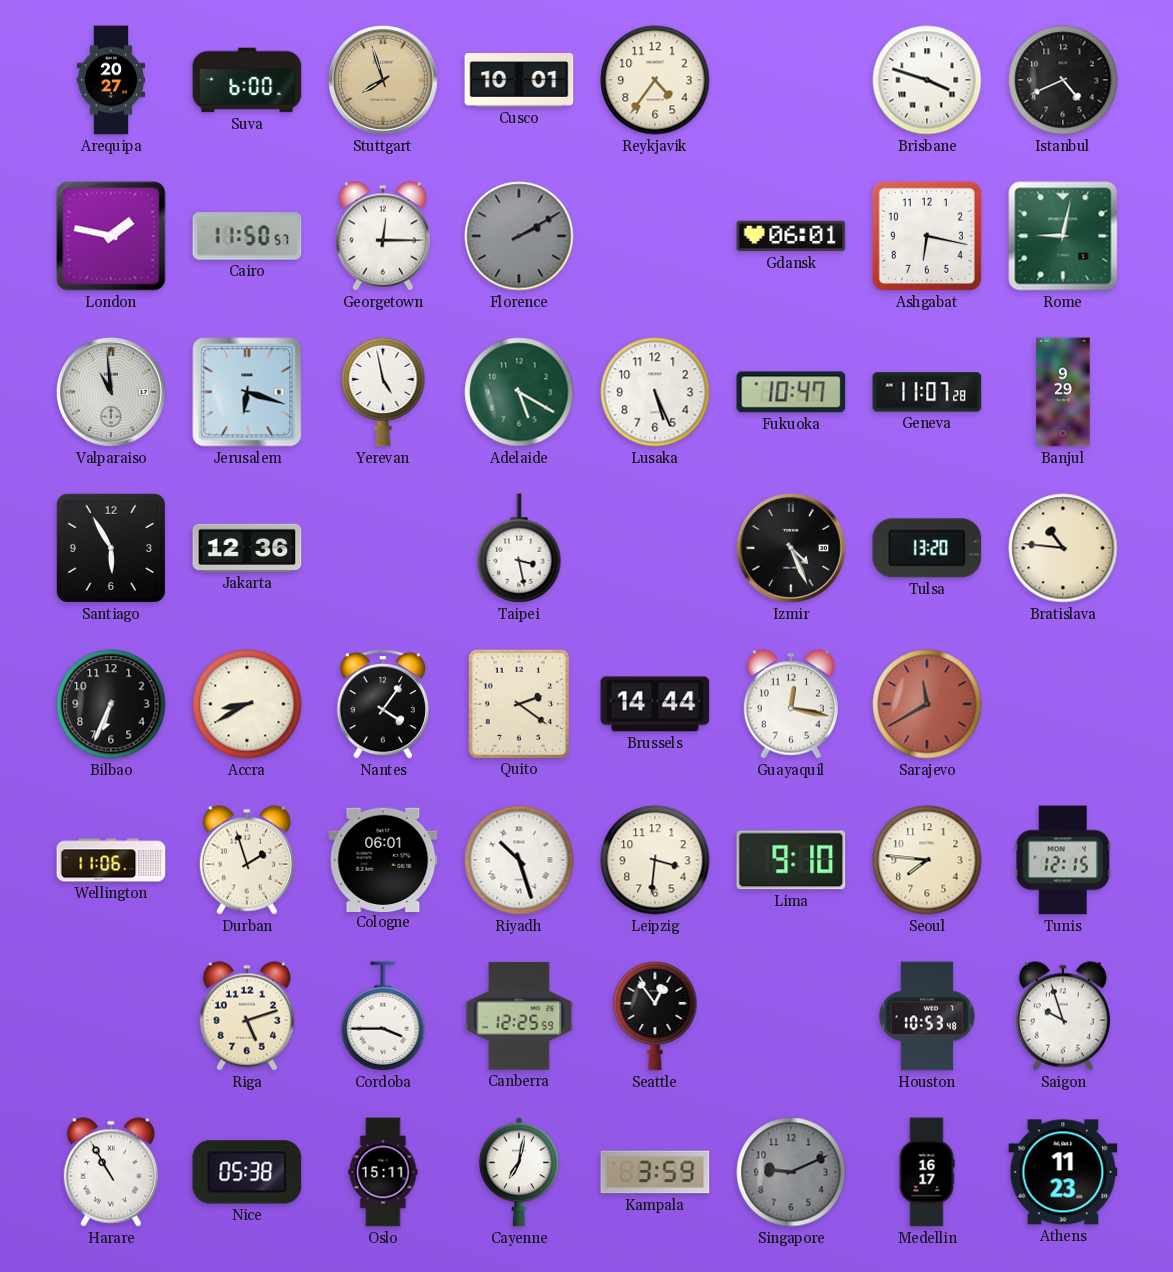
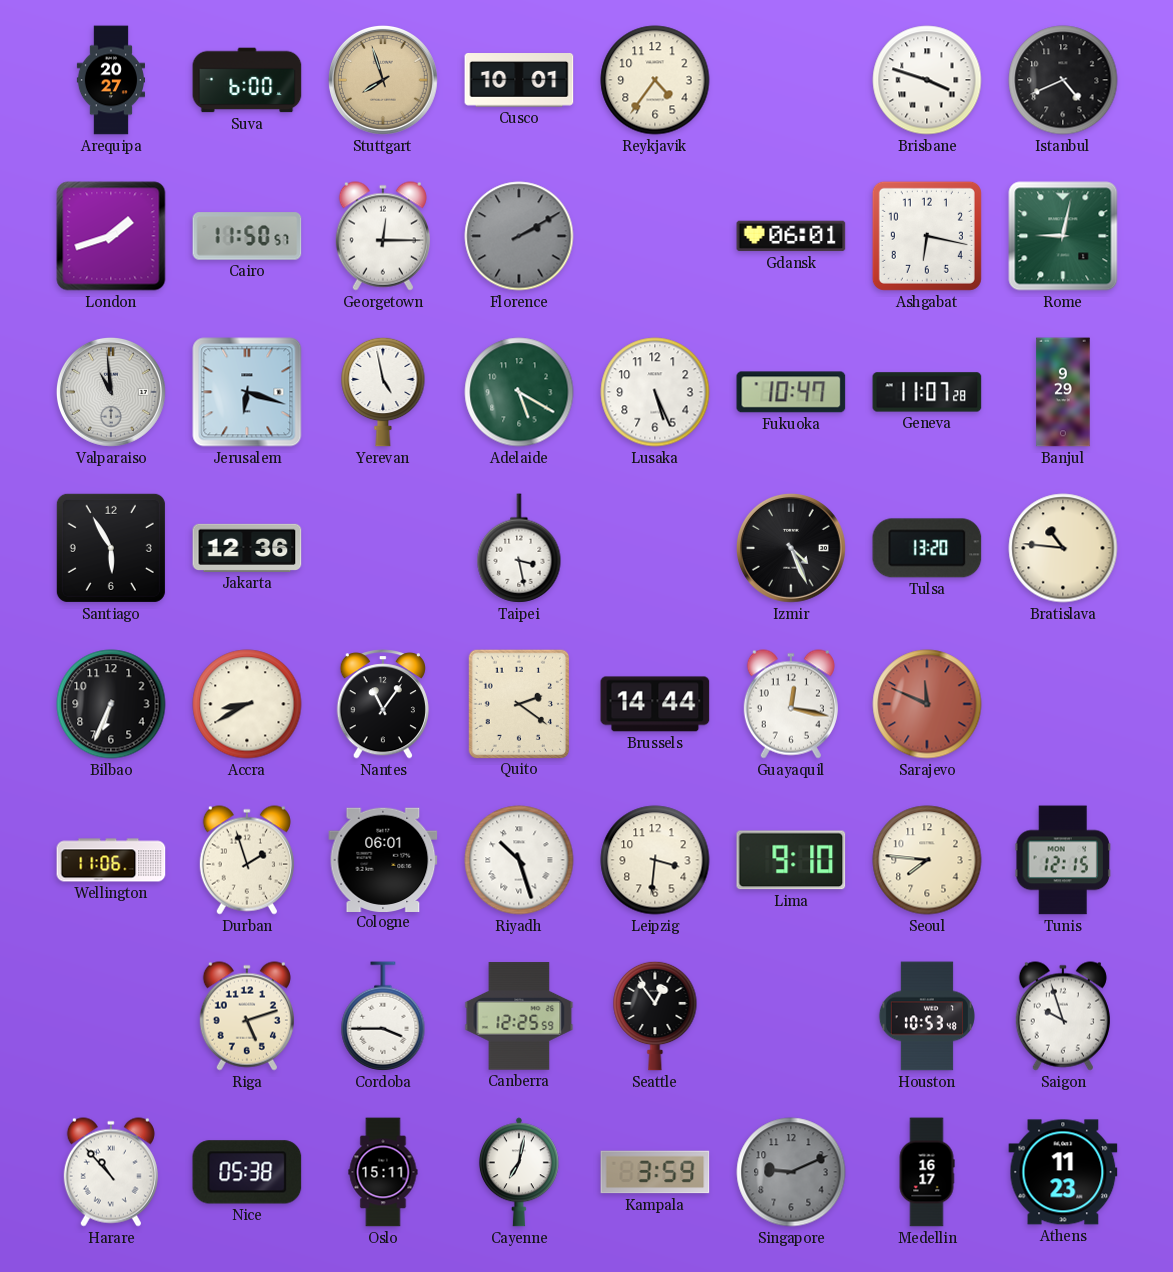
London: 1:47 -> 1:42 (111, 236)
Nantes: 4:06 -> 11:06 (383, 704)
Sarajevo: 11:40 -> 11:49 (927, 704)
Harare: 10:55 -> 10:53 (111, 1172)
